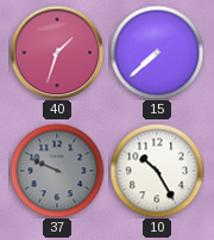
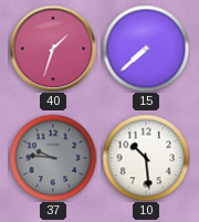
37: 9:49 -> 9:46 (53, 158)
10: 10:25 -> 10:29 (146, 158)
